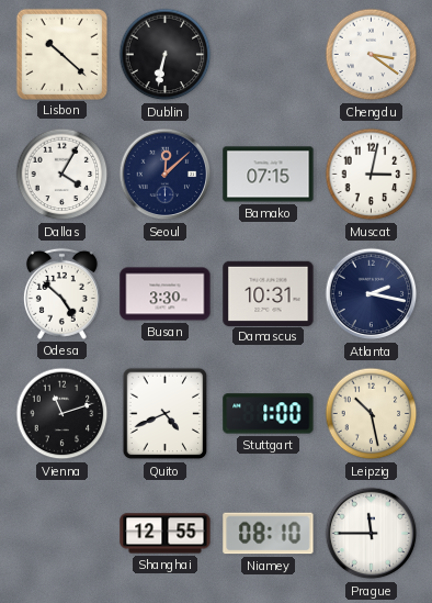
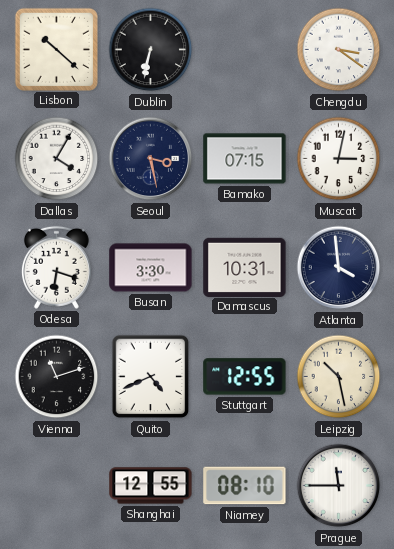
Seoul: 12:08 -> 3:28 (151, 159)
Odesa: 4:52 -> 6:18 (56, 267)
Atlanta: 2:17 -> 3:59 (339, 268)
Stuttgart: 1:00 -> 12:55 (245, 377)
